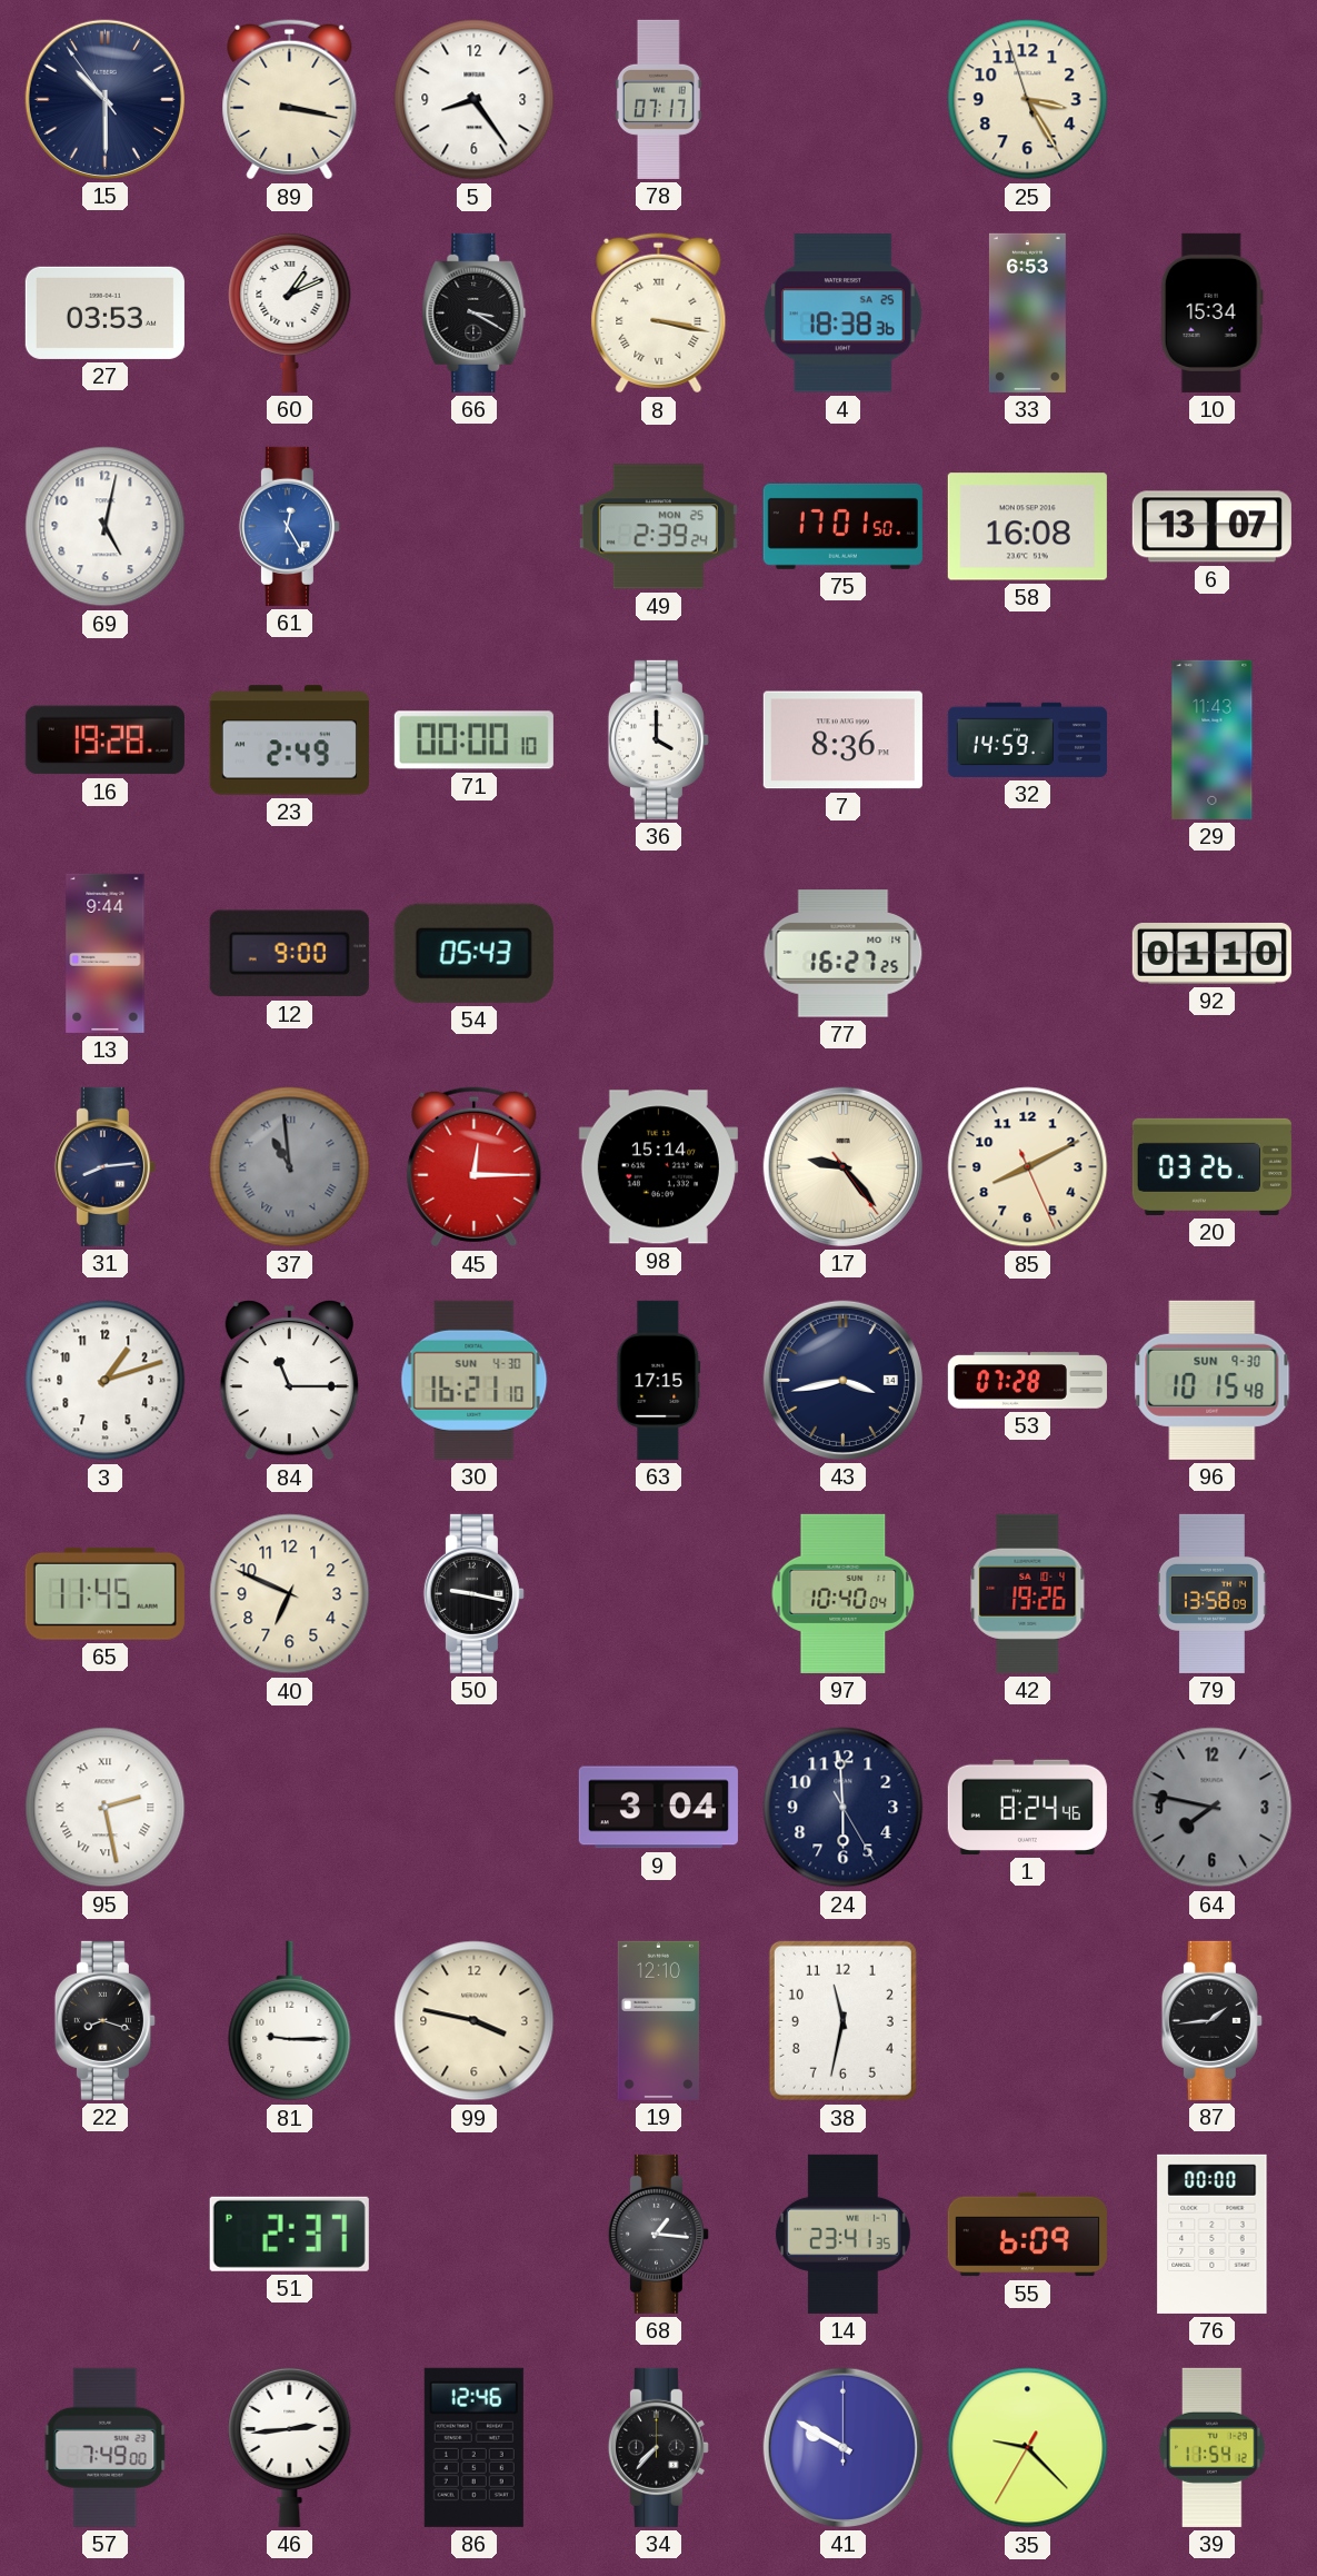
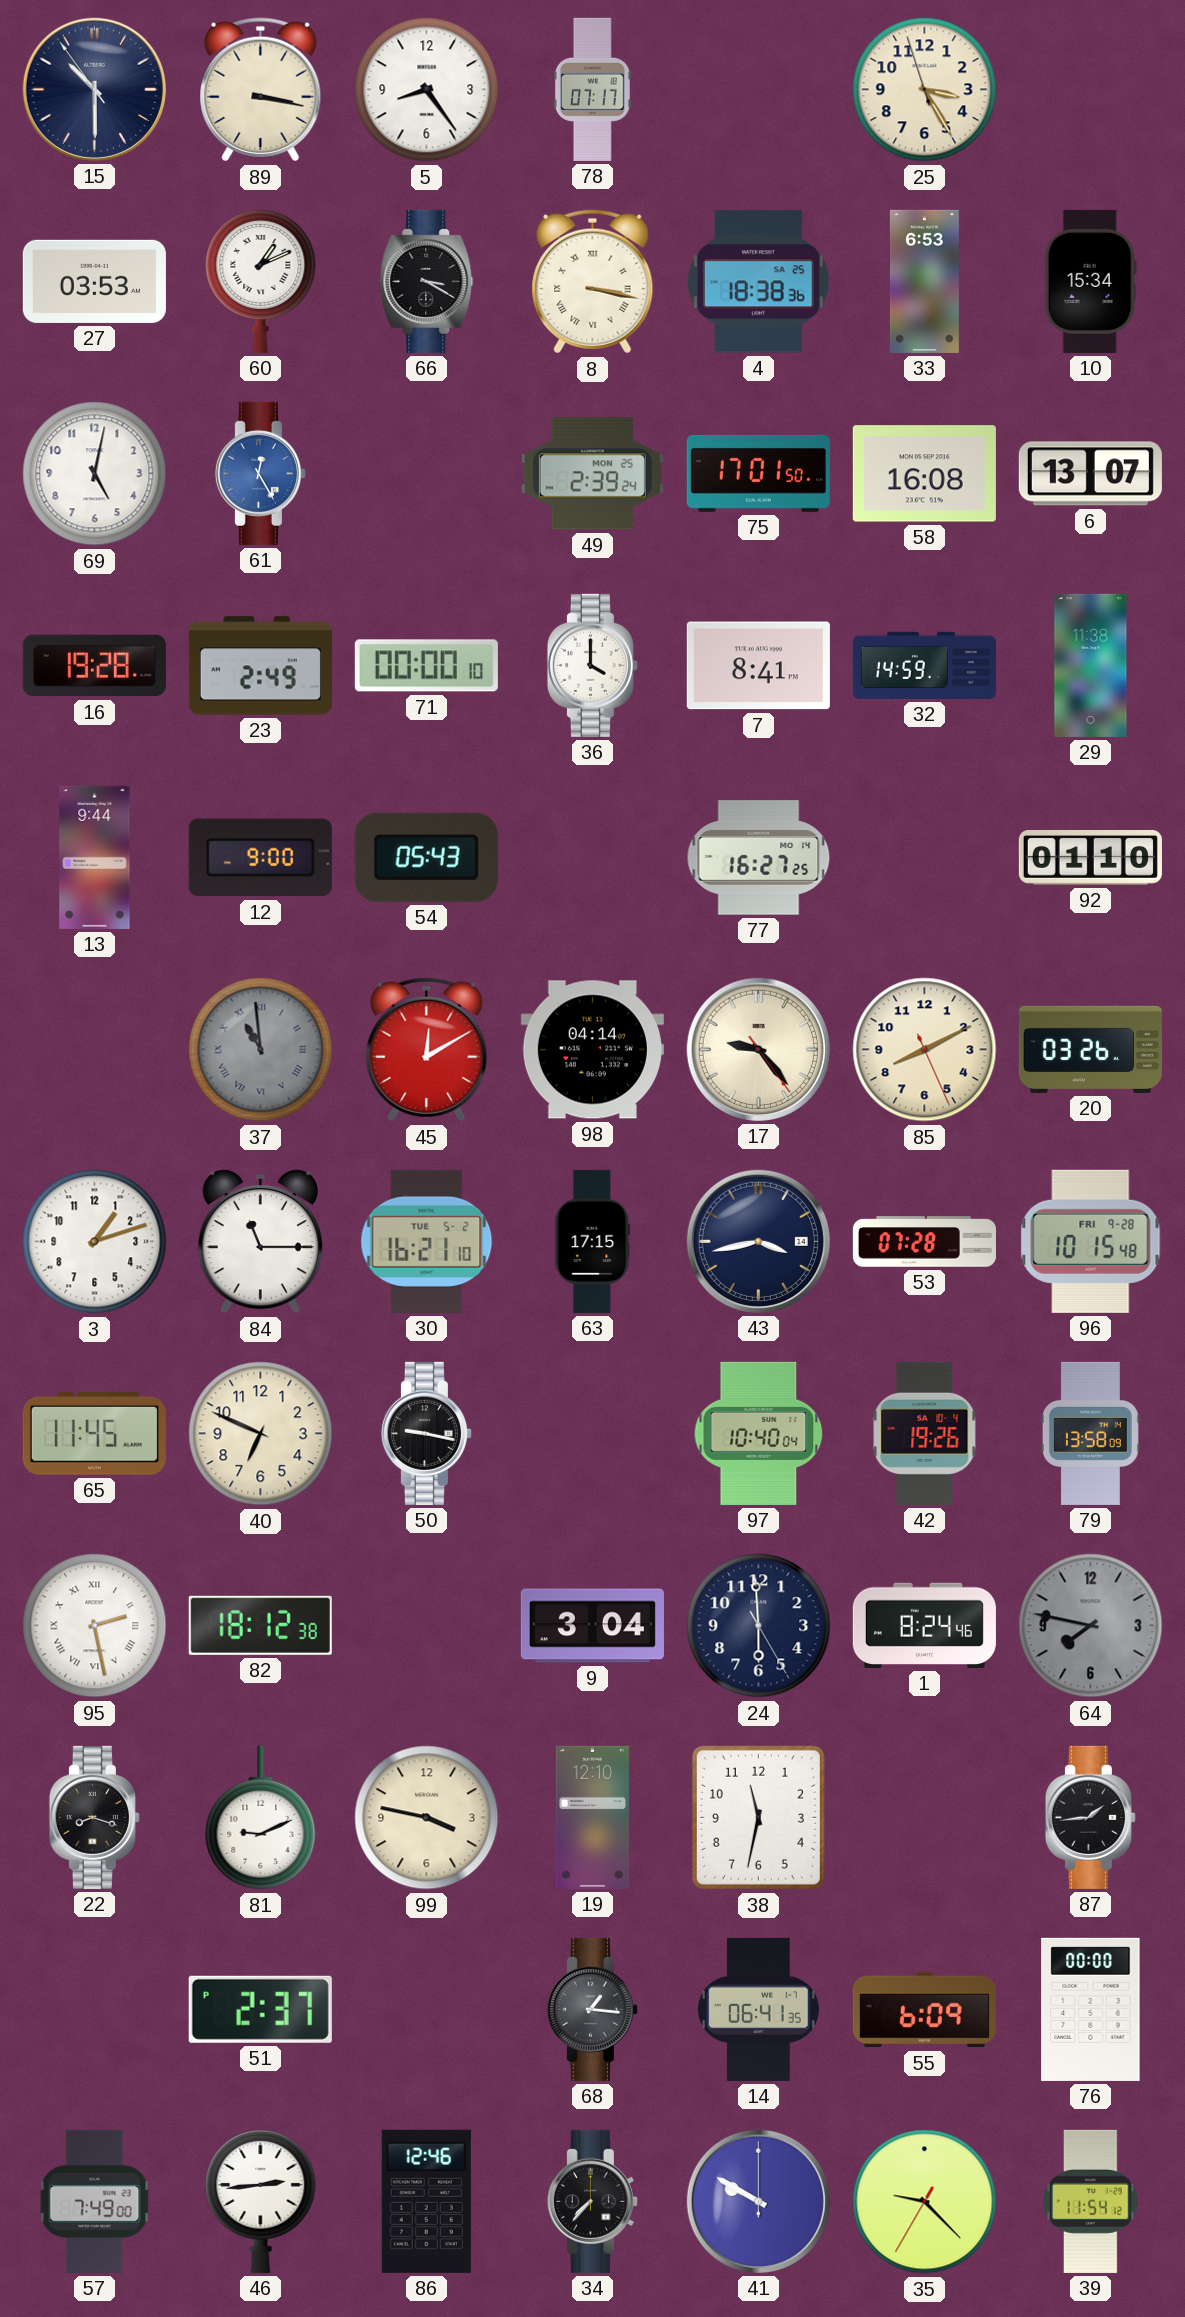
7: 8:36 -> 8:41 (758, 666)
29: 11:43 -> 11:38 (1091, 665)
31: 8:14 -> none (104, 1166)
45: 12:15 -> 12:10 (427, 1050)
98: 15:14 -> 04:14 (592, 1050)
30 date: SUN 4-30 -> TUE 5-2 (427, 1241)
96 date: SUN 9-30 -> FRI 9-28 (1091, 1241)
82: none -> 18:12 (260, 1625)
81: 9:15 -> 9:11 (261, 1818)
14: 23:41 -> 06:41 (758, 2009)
